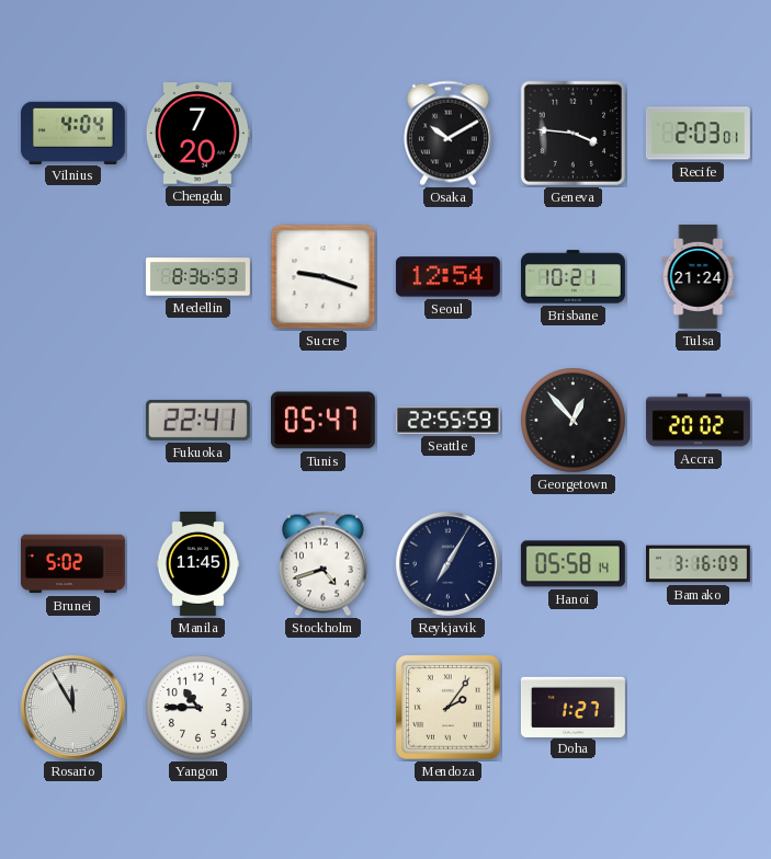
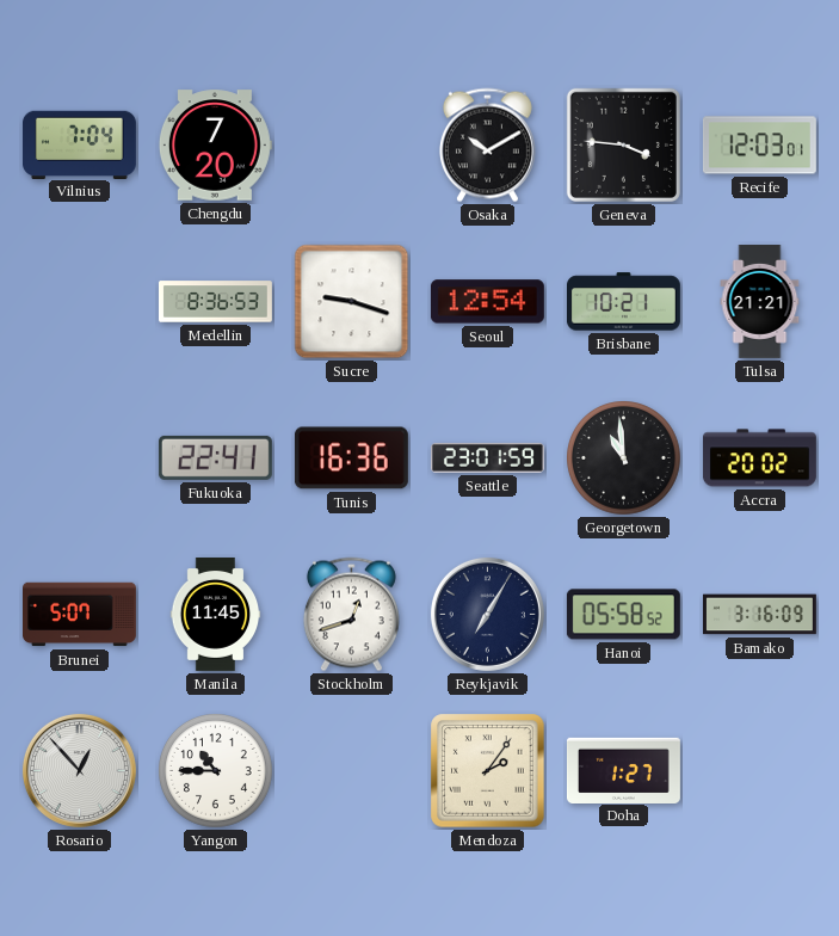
Vilnius: 4:04 -> 7:04 (79, 144)
Recife: 2:03 -> 12:03 (759, 146)
Tulsa: 21:24 -> 21:21 (760, 301)
Tunis: 05:47 -> 16:36 (351, 458)
Seattle: 22:55 -> 23:01 (487, 457)
Georgetown: 12:53 -> 10:59 (624, 458)
Brunei: 5:02 -> 5:07 (79, 615)
Stockholm: 4:42 -> 12:42 (351, 615)
Hanoi: 05:58:14 -> 05:58:52 (623, 615)
Rosario: 11:55 -> 12:53 (79, 770)
